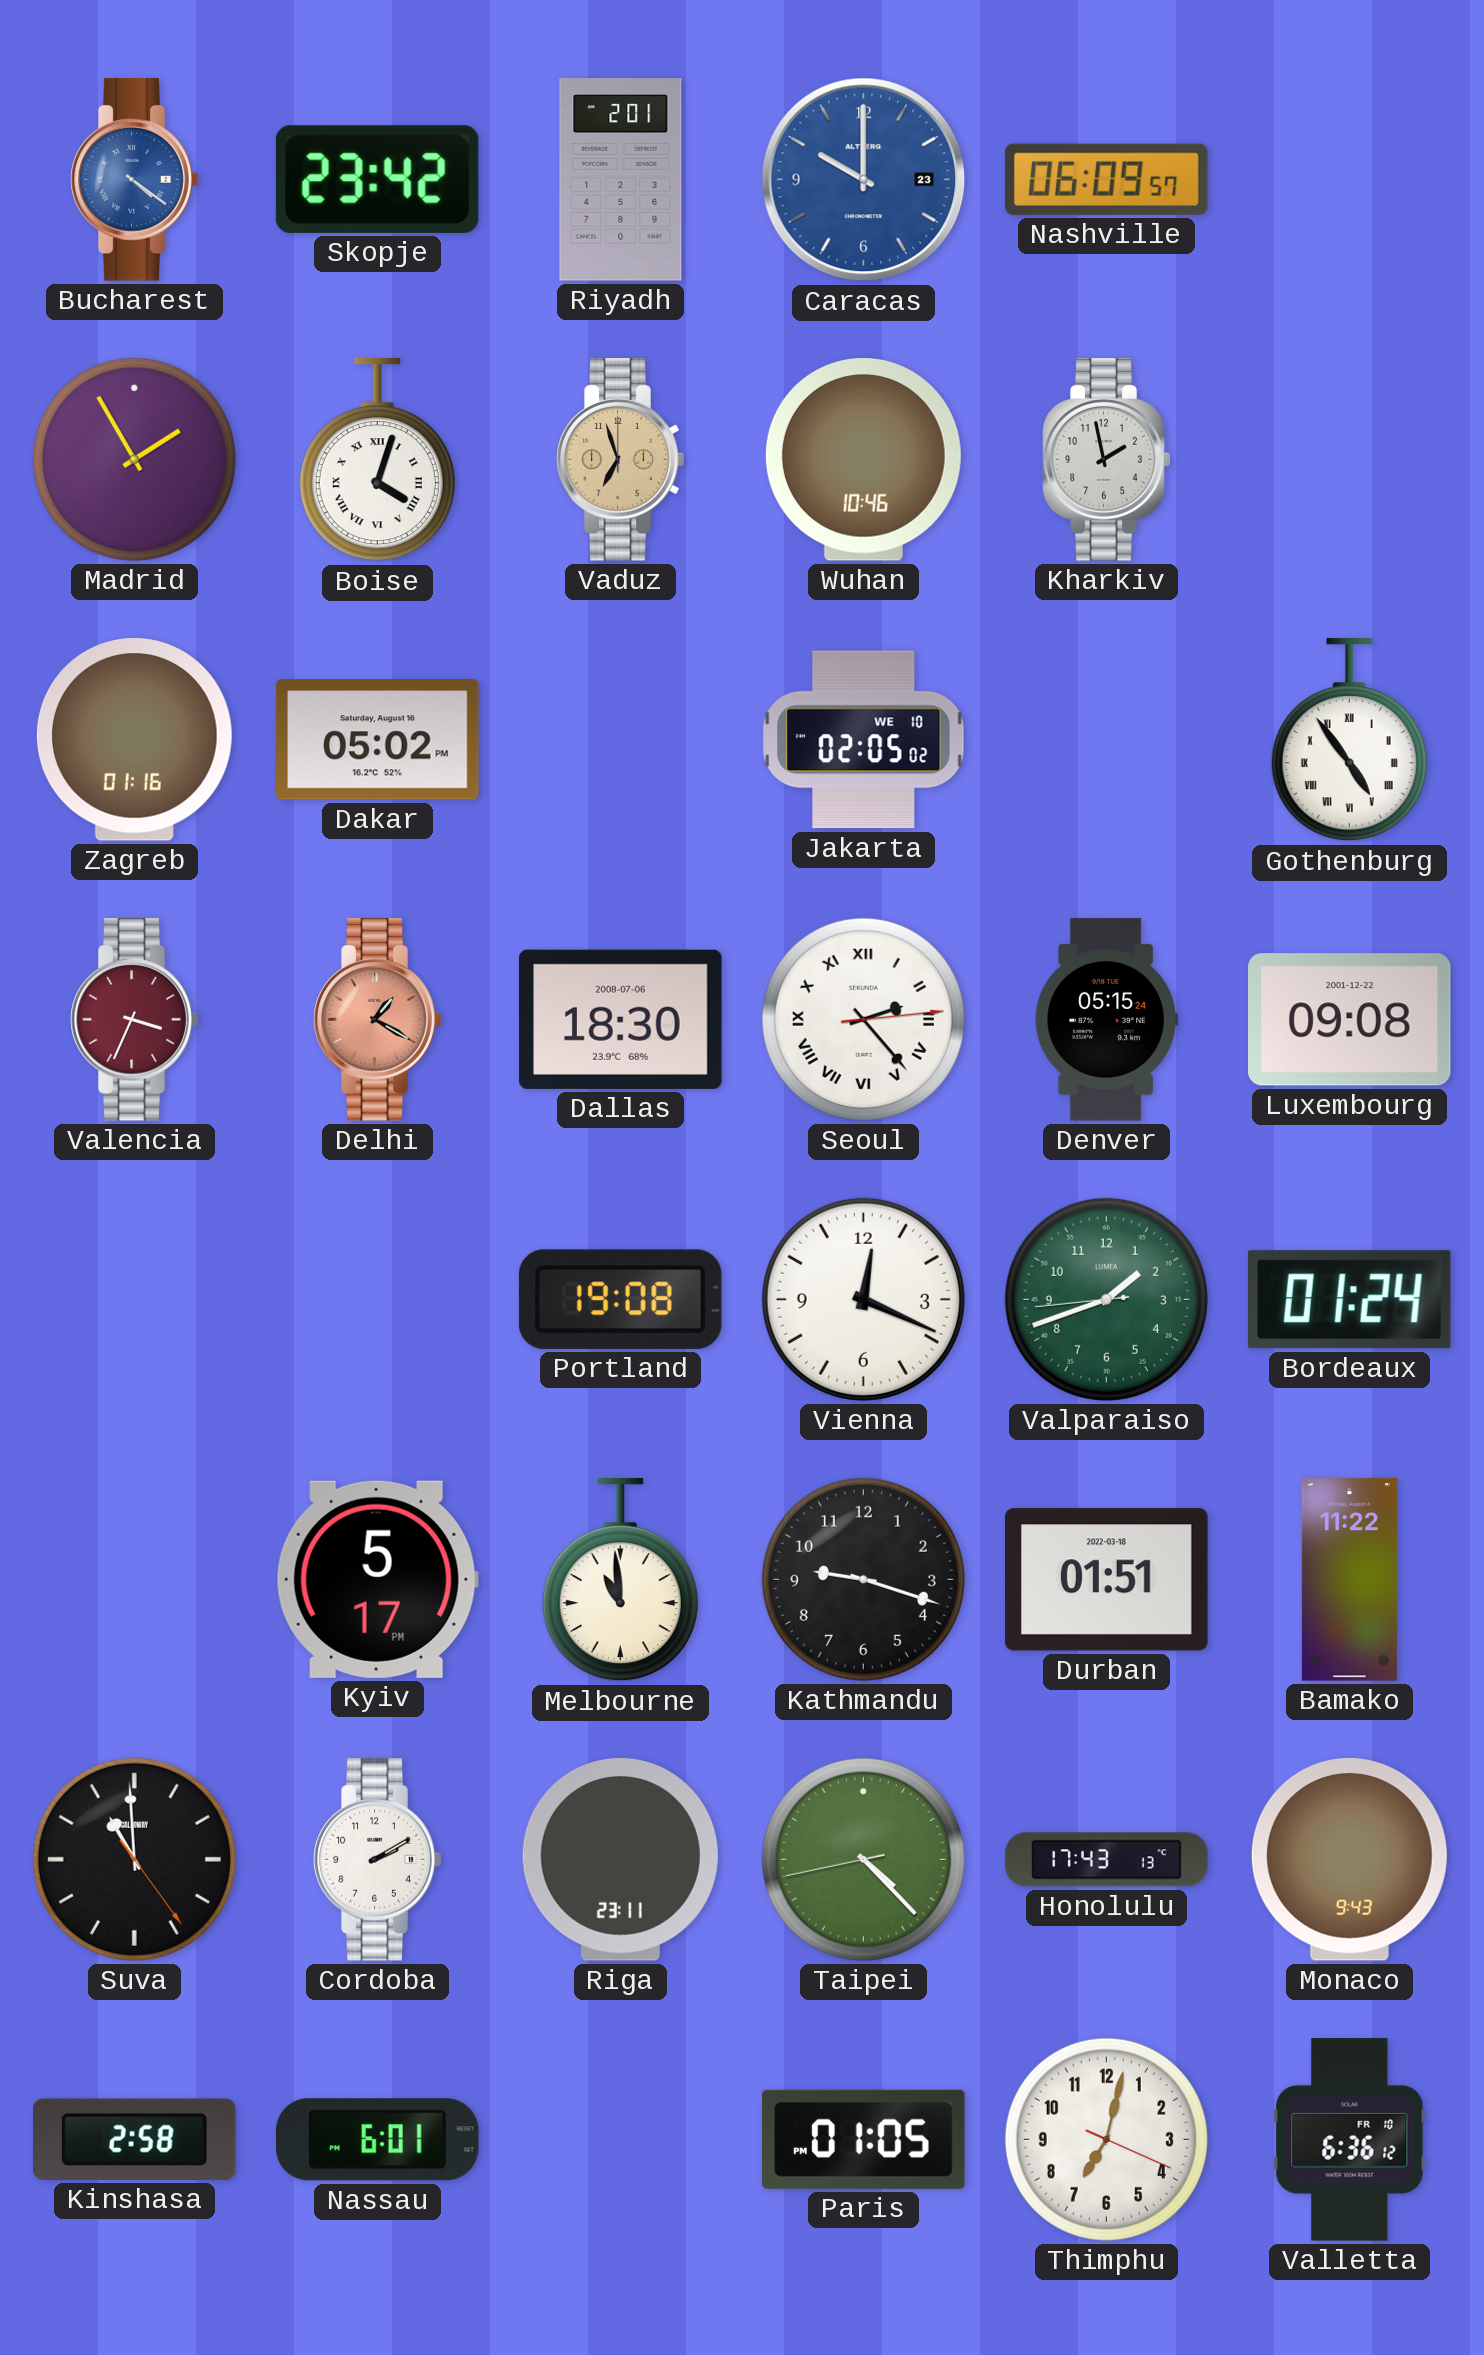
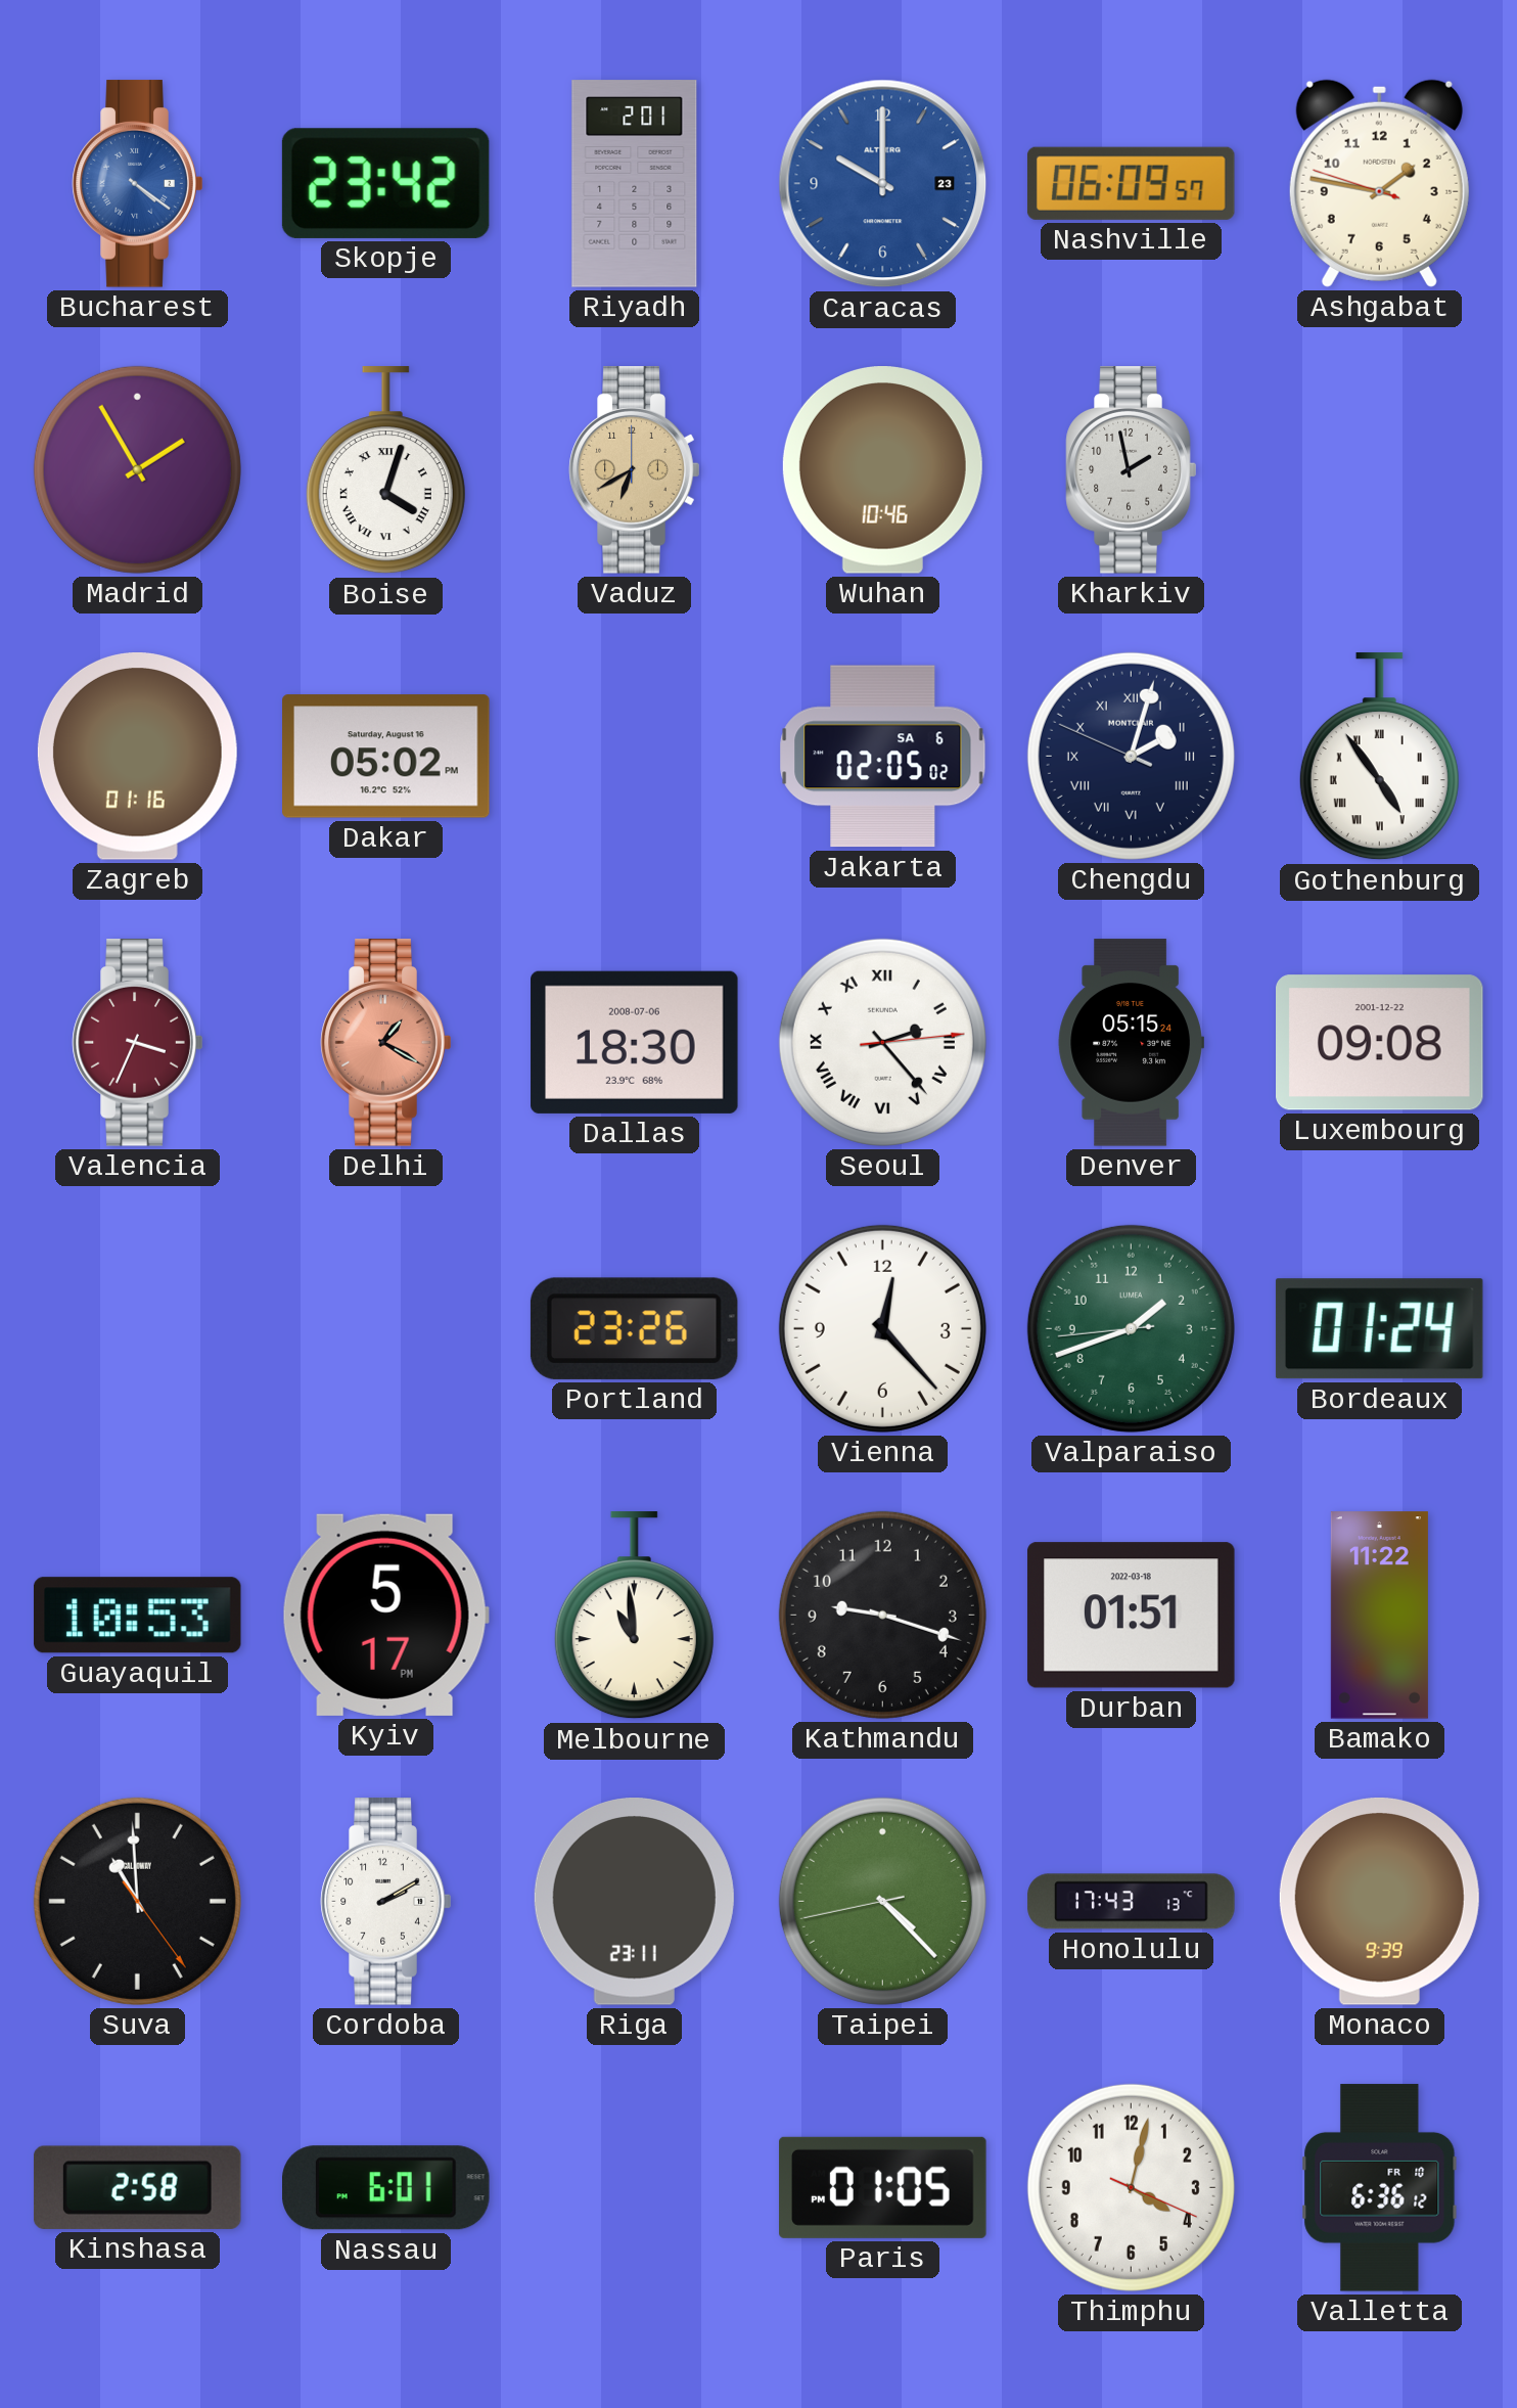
Ashgabat: none -> 1:46 (1379, 183)
Vaduz: 6:57 -> 6:40 (635, 470)
Jakarta date: WE 10 -> SA 6 (883, 757)
Chengdu: none -> 2:02 (1131, 756)
Portland: 19:08 -> 23:26 (634, 1328)
Vienna: 12:19 -> 12:23 (882, 1328)
Guayaquil: none -> 10:53 (138, 1616)
Monaco: 9:43 -> 9:39 (1379, 1901)
Thimphu: 7:02 -> 4:02 (1131, 2187)
